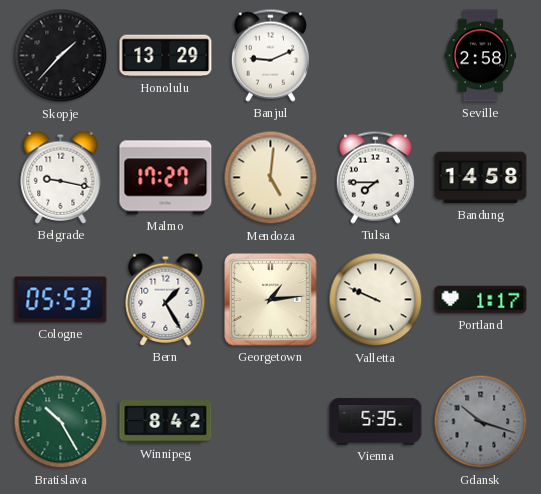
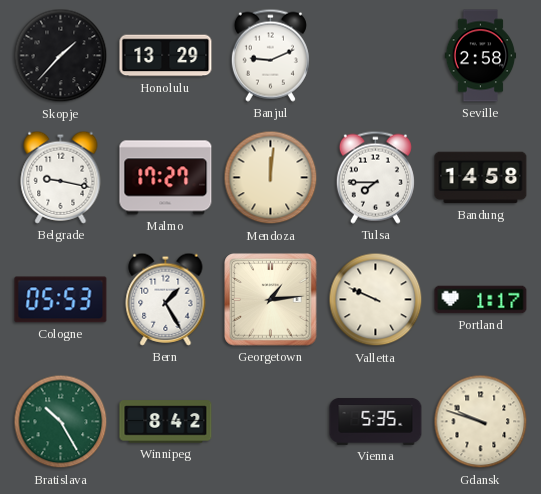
Mendoza: 5:01 -> 12:01 (271, 178)
Gdansk: 10:18 -> 9:48 (481, 422)
Gdansk dial: grey -> cream (481, 422)
